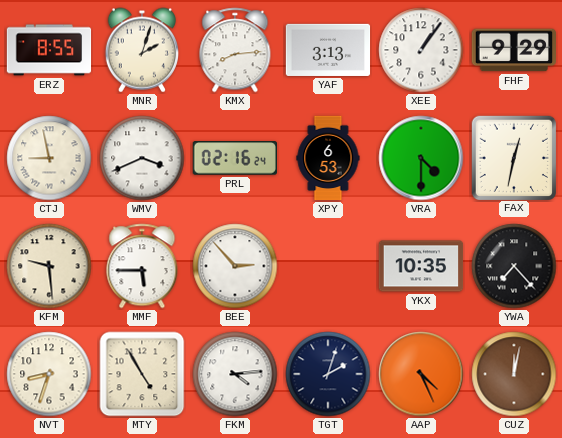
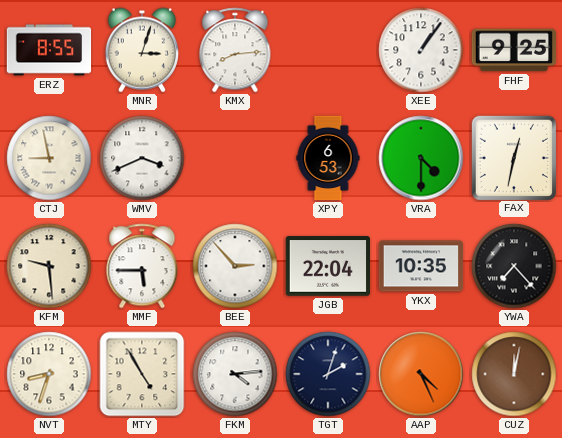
MNR: 2:03 -> 3:03 (141, 50)
YAF: 3:13 -> none (328, 50)
FHF: 9:29 -> 9:25 (513, 50)
PRL: 02:16 -> none (234, 158)
JGB: none -> 22:04 (327, 266)
